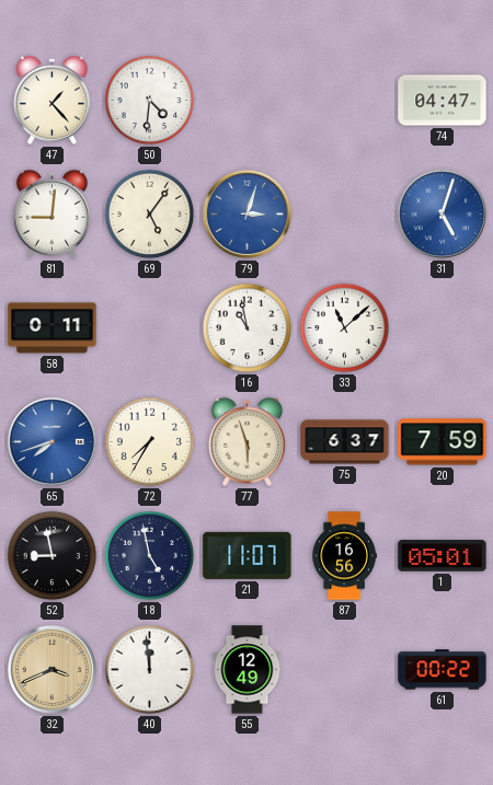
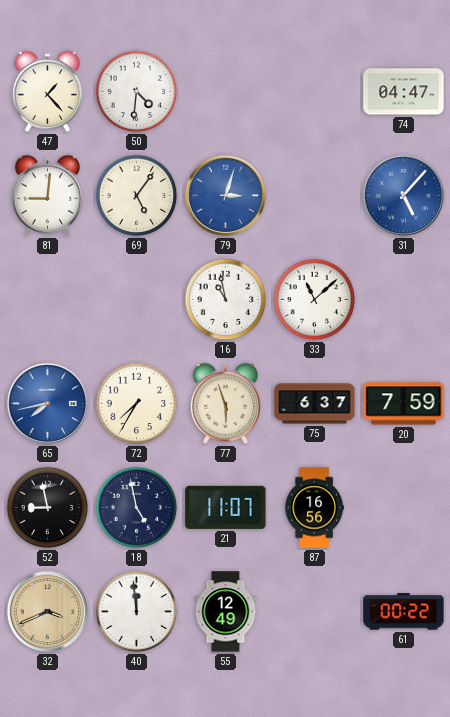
31: 5:03 -> 5:07 (404, 196)
58: 0:11 -> none (53, 328)
65: 7:42 -> 7:43 (48, 404)
1: 05:01 -> none (443, 556)
